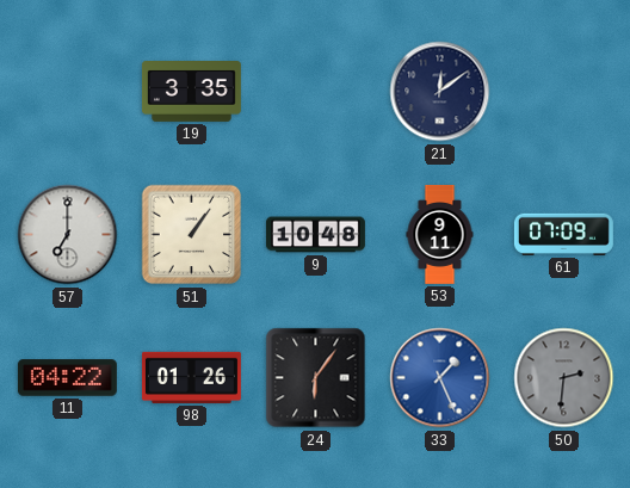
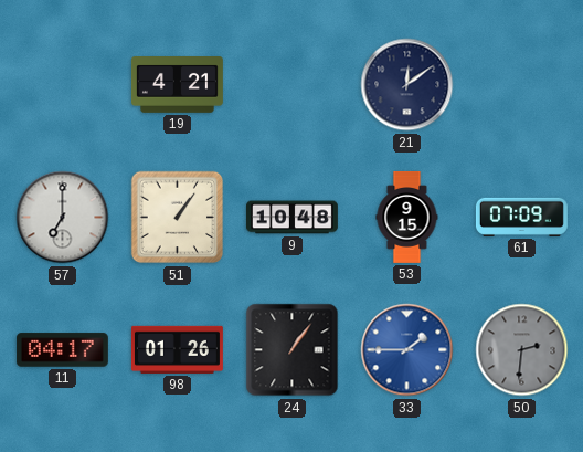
19: 3:35 -> 4:21 (177, 85)
53: 9:11 -> 9:15 (407, 217)
11: 04:22 -> 04:17 (62, 350)
24: 6:06 -> 1:06 (293, 350)
33: 1:26 -> 1:45 (407, 350)
